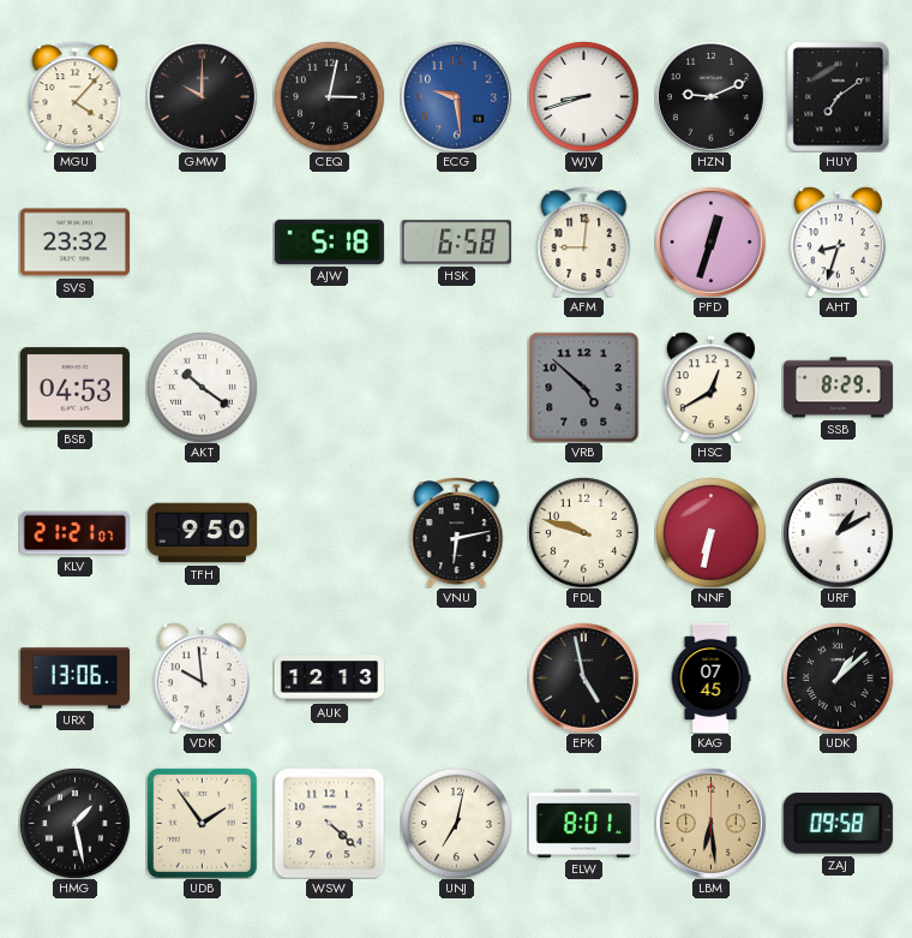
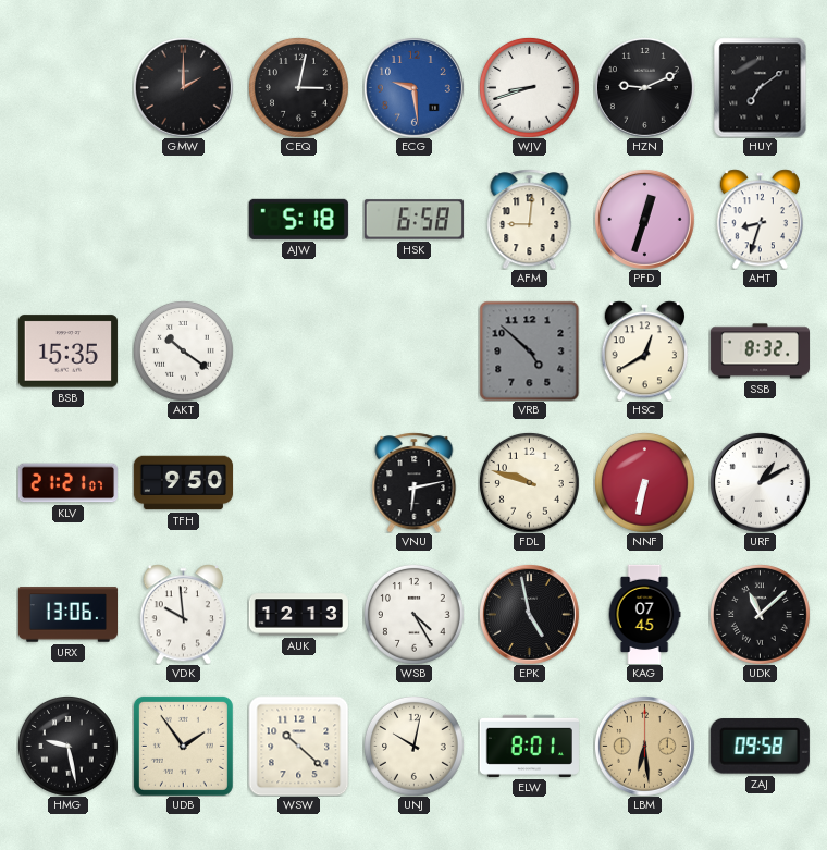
MGU: 4:07 -> none (76, 96)
GMW: 10:00 -> 2:00 (183, 87)
SVS: 23:32 -> none (74, 243)
BSB: 04:53 -> 15:35 (67, 352)
SSB: 8:29 -> 8:32 (760, 352)
WSB: none -> 4:25 (414, 614)
UDK: 1:08 -> 11:08 (760, 614)
HMG: 1:28 -> 9:28 (67, 746)
WSW: 4:22 -> 10:22 (298, 746)
UNJ: 7:02 -> 10:02 (414, 746)
